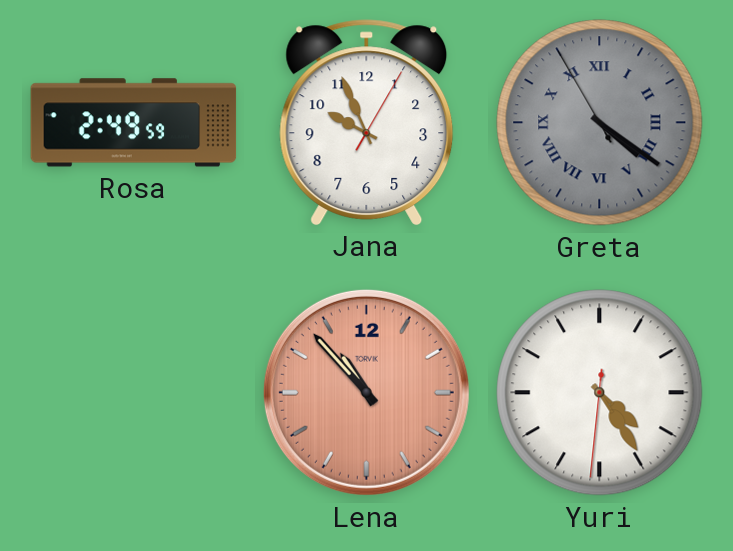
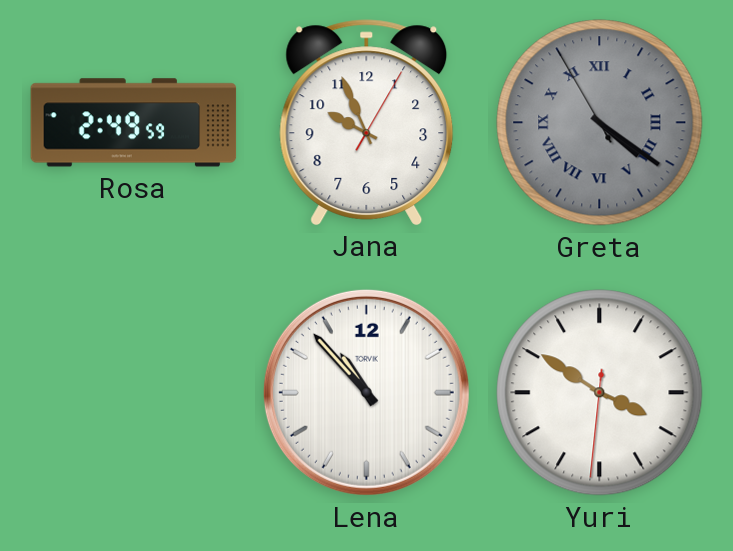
Lena dial: salmon -> white (366, 392)
Yuri: 4:24 -> 3:50 (600, 393)
